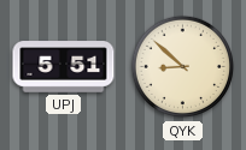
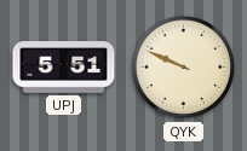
QYK: 8:52 -> 9:49 (184, 68)
